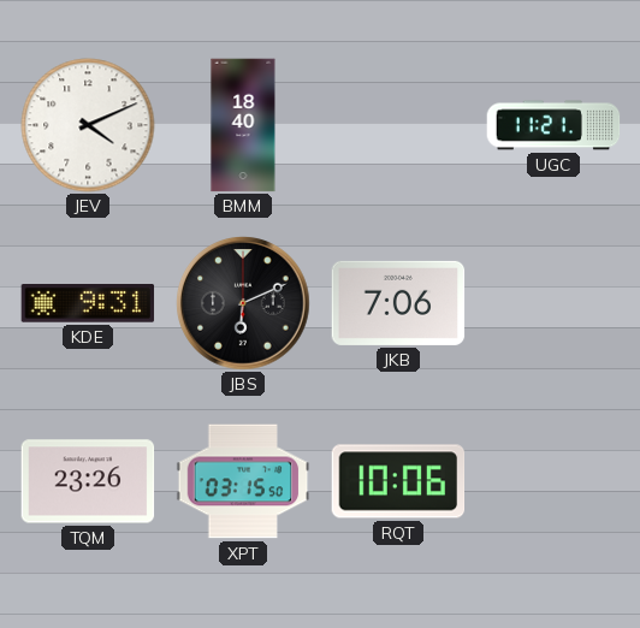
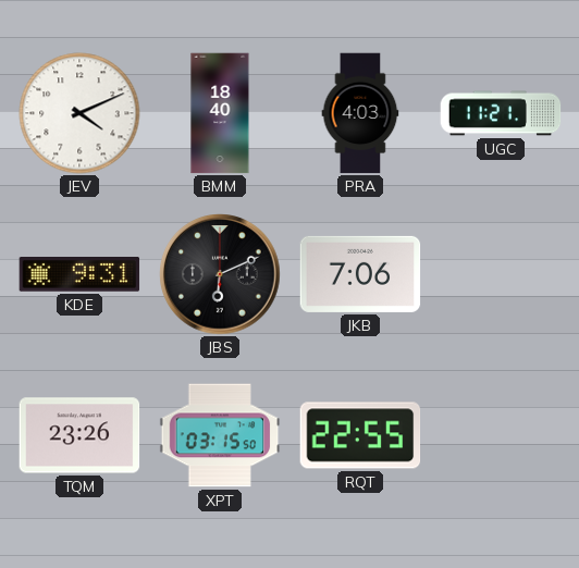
PRA: none -> 4:03 (360, 113)
RQT: 10:06 -> 22:55 (360, 435)
